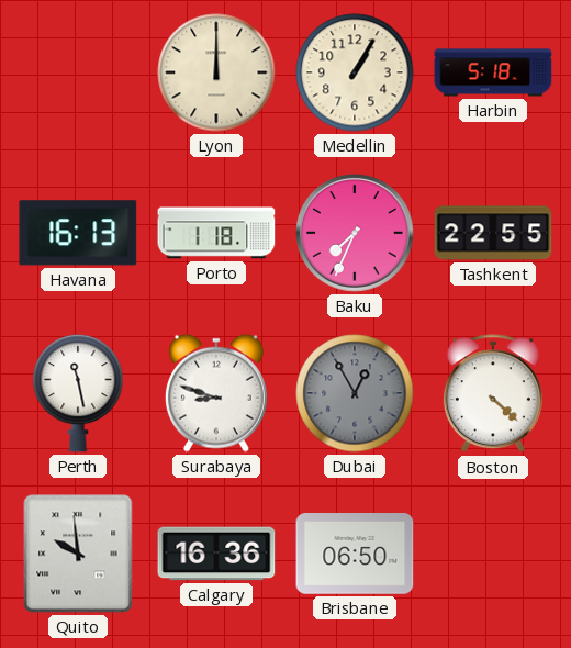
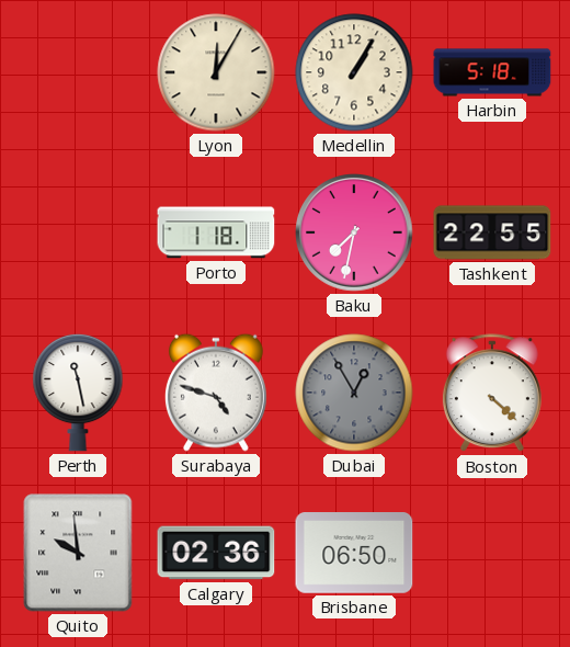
Lyon: 12:00 -> 12:05 (216, 72)
Havana: 16:13 -> none (78, 233)
Baku: 7:34 -> 7:32 (354, 232)
Surabaya: 8:48 -> 4:48 (216, 393)
Calgary: 16:36 -> 02:36 (216, 553)
